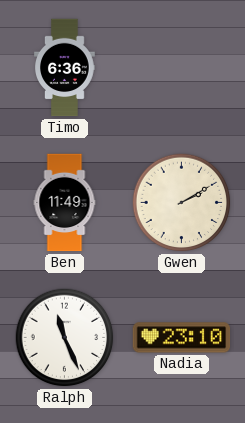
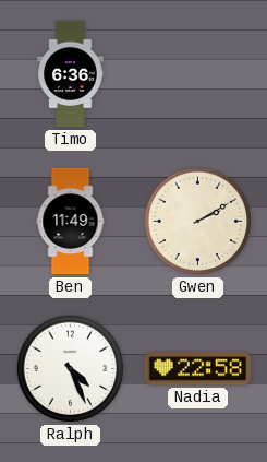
Ralph: 11:26 -> 4:26 (71, 369)
Nadia: 23:10 -> 22:58 (198, 369)
